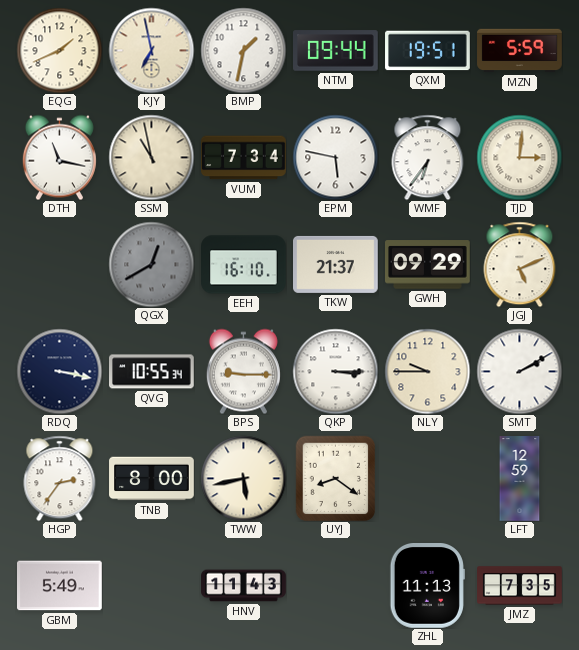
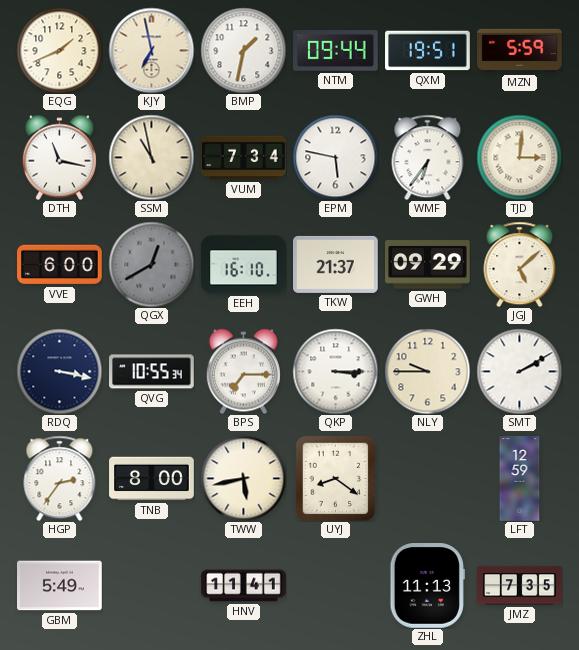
VVE: none -> 6:00 (60, 265)
JGJ: 5:11 -> 5:08 (520, 264)
BPS: 9:15 -> 7:15 (243, 371)
HNV: 11:43 -> 11:41 (244, 586)
